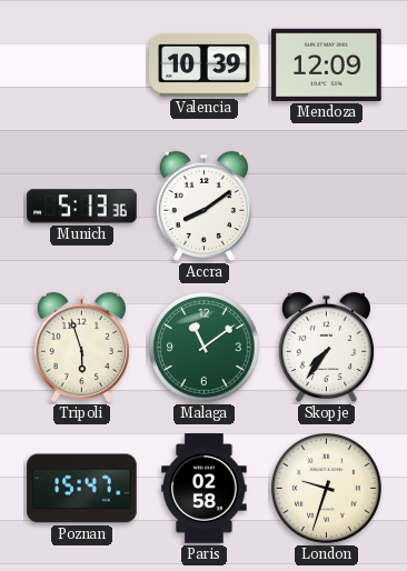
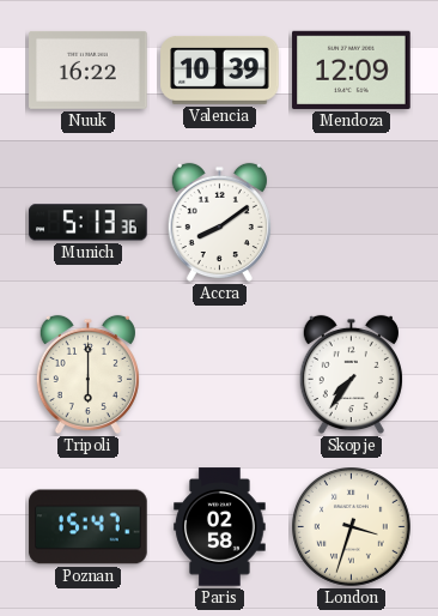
Nuuk: none -> 16:22 (89, 70)
Tripoli: 5:57 -> 6:00 (87, 375)
Malaga: 11:09 -> none (205, 348)
London: 9:33 -> 3:33 (352, 527)
